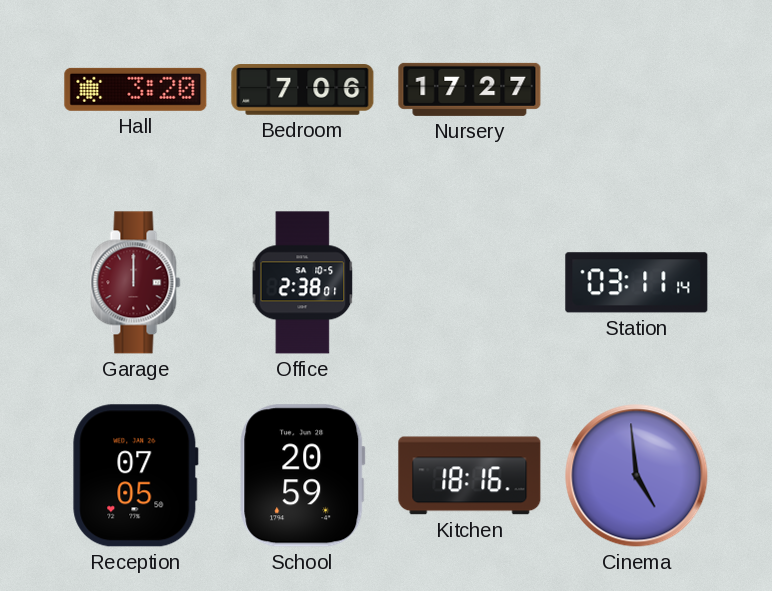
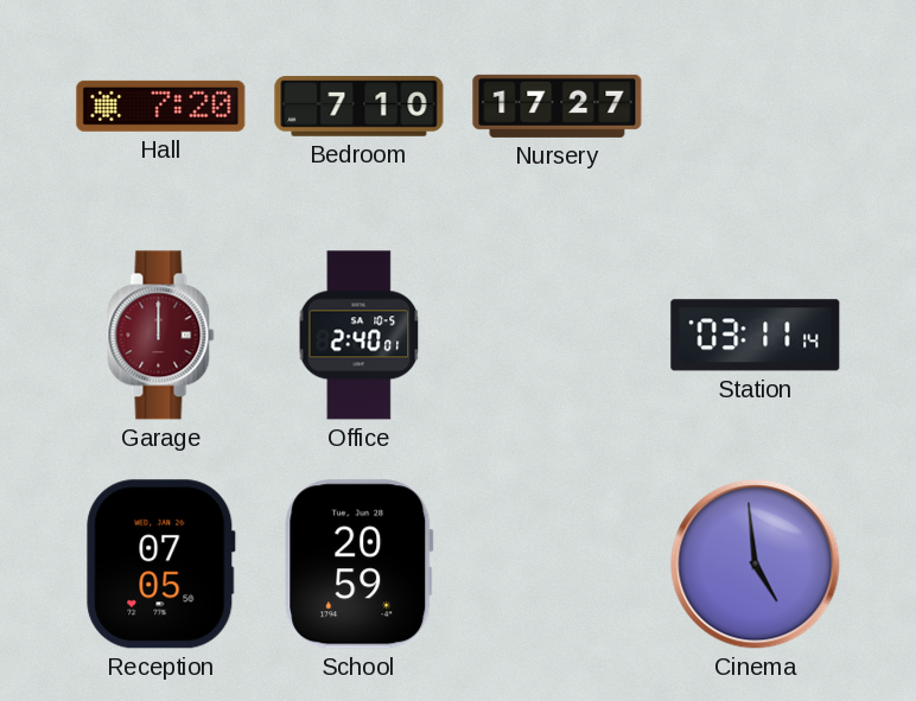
Hall: 3:20 -> 7:20 (161, 106)
Bedroom: 7:06 -> 7:10 (360, 107)
Office: 2:38 -> 2:40 (360, 336)
Kitchen: 18:16 -> none (470, 476)
